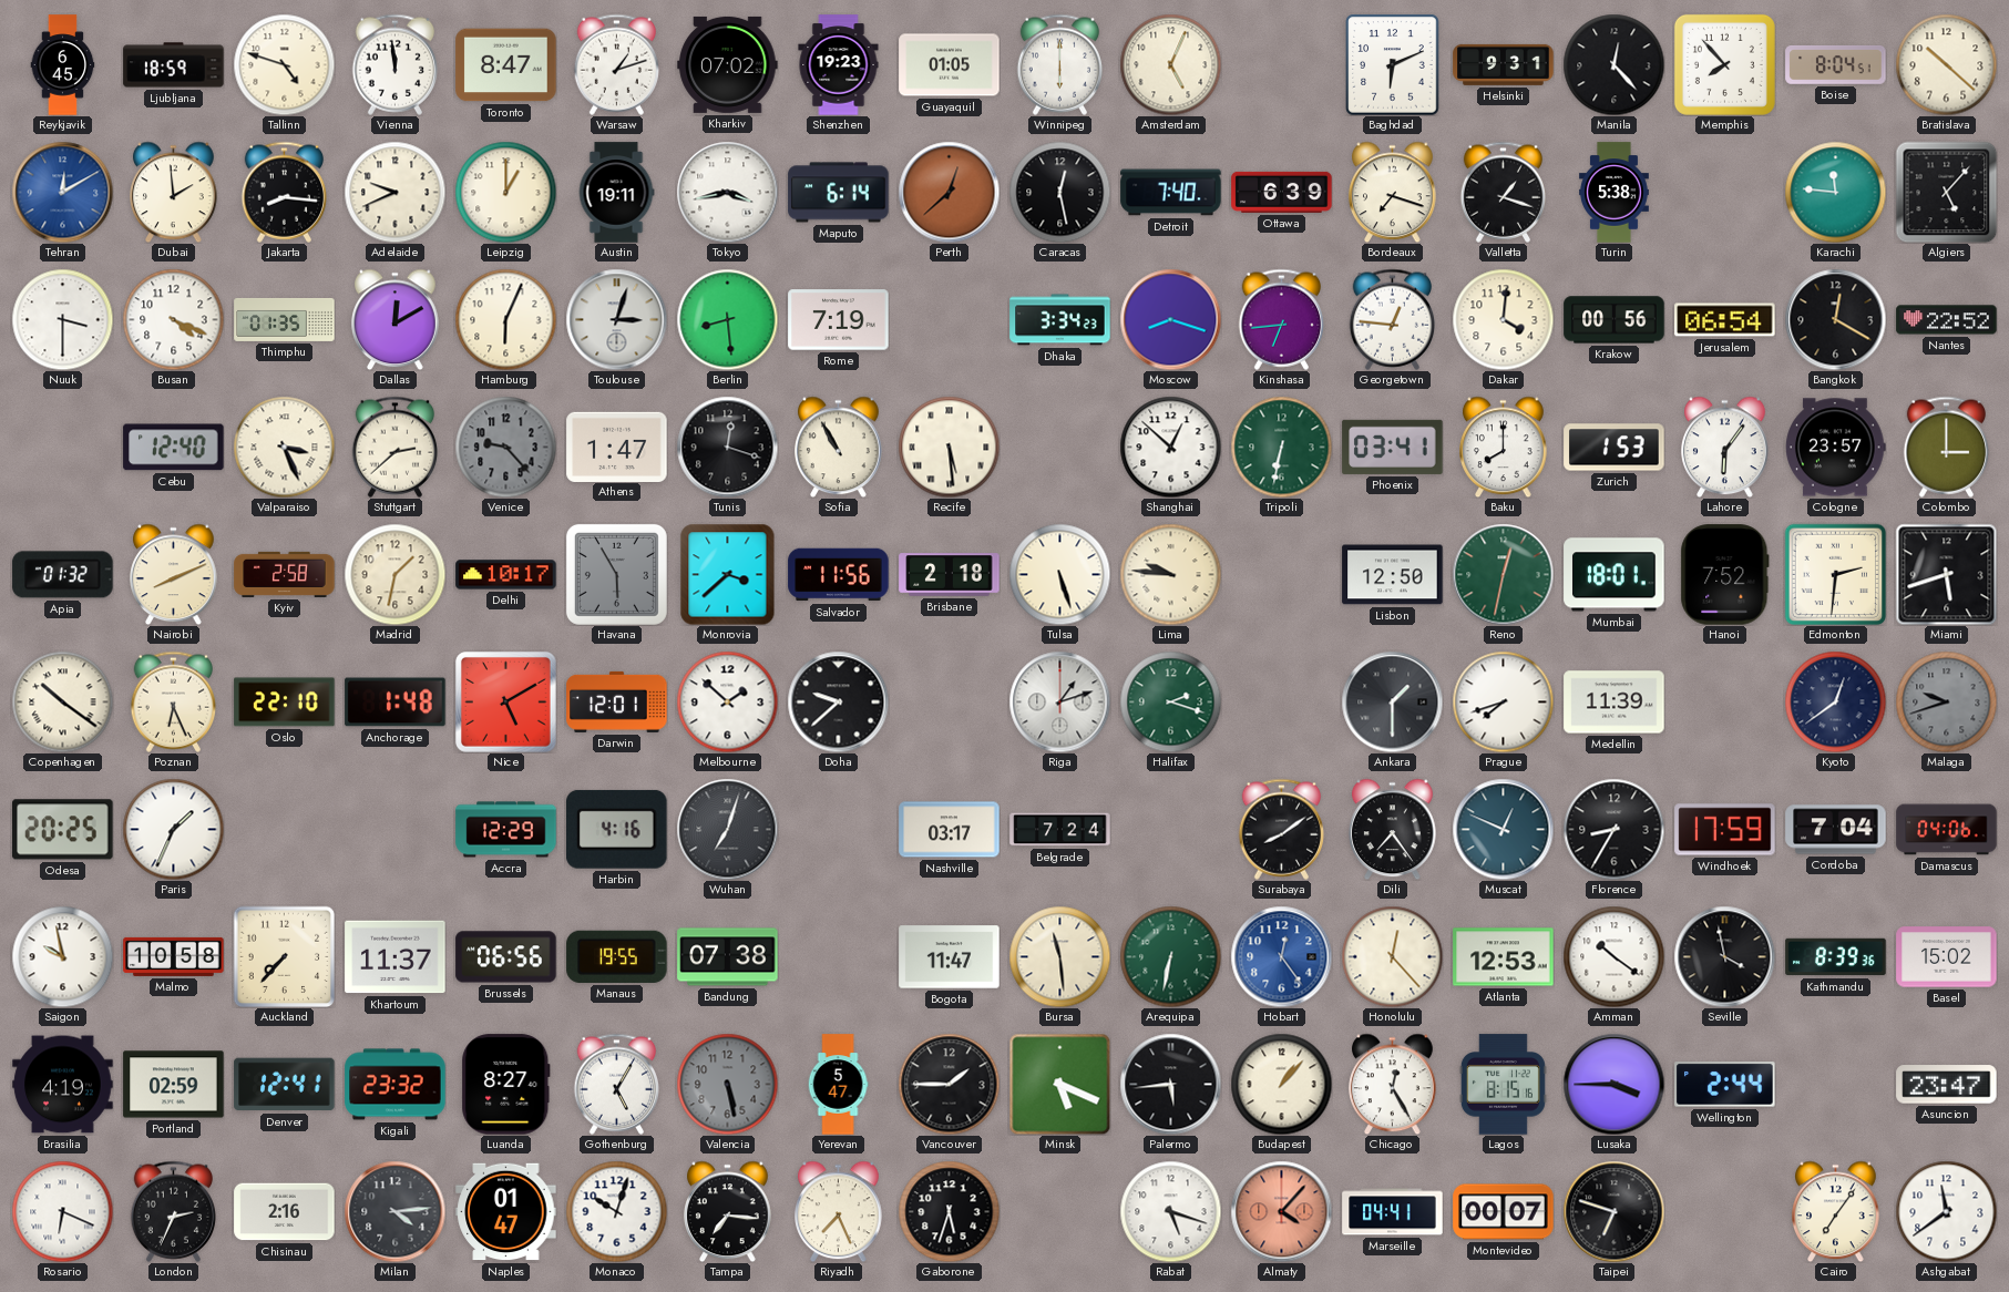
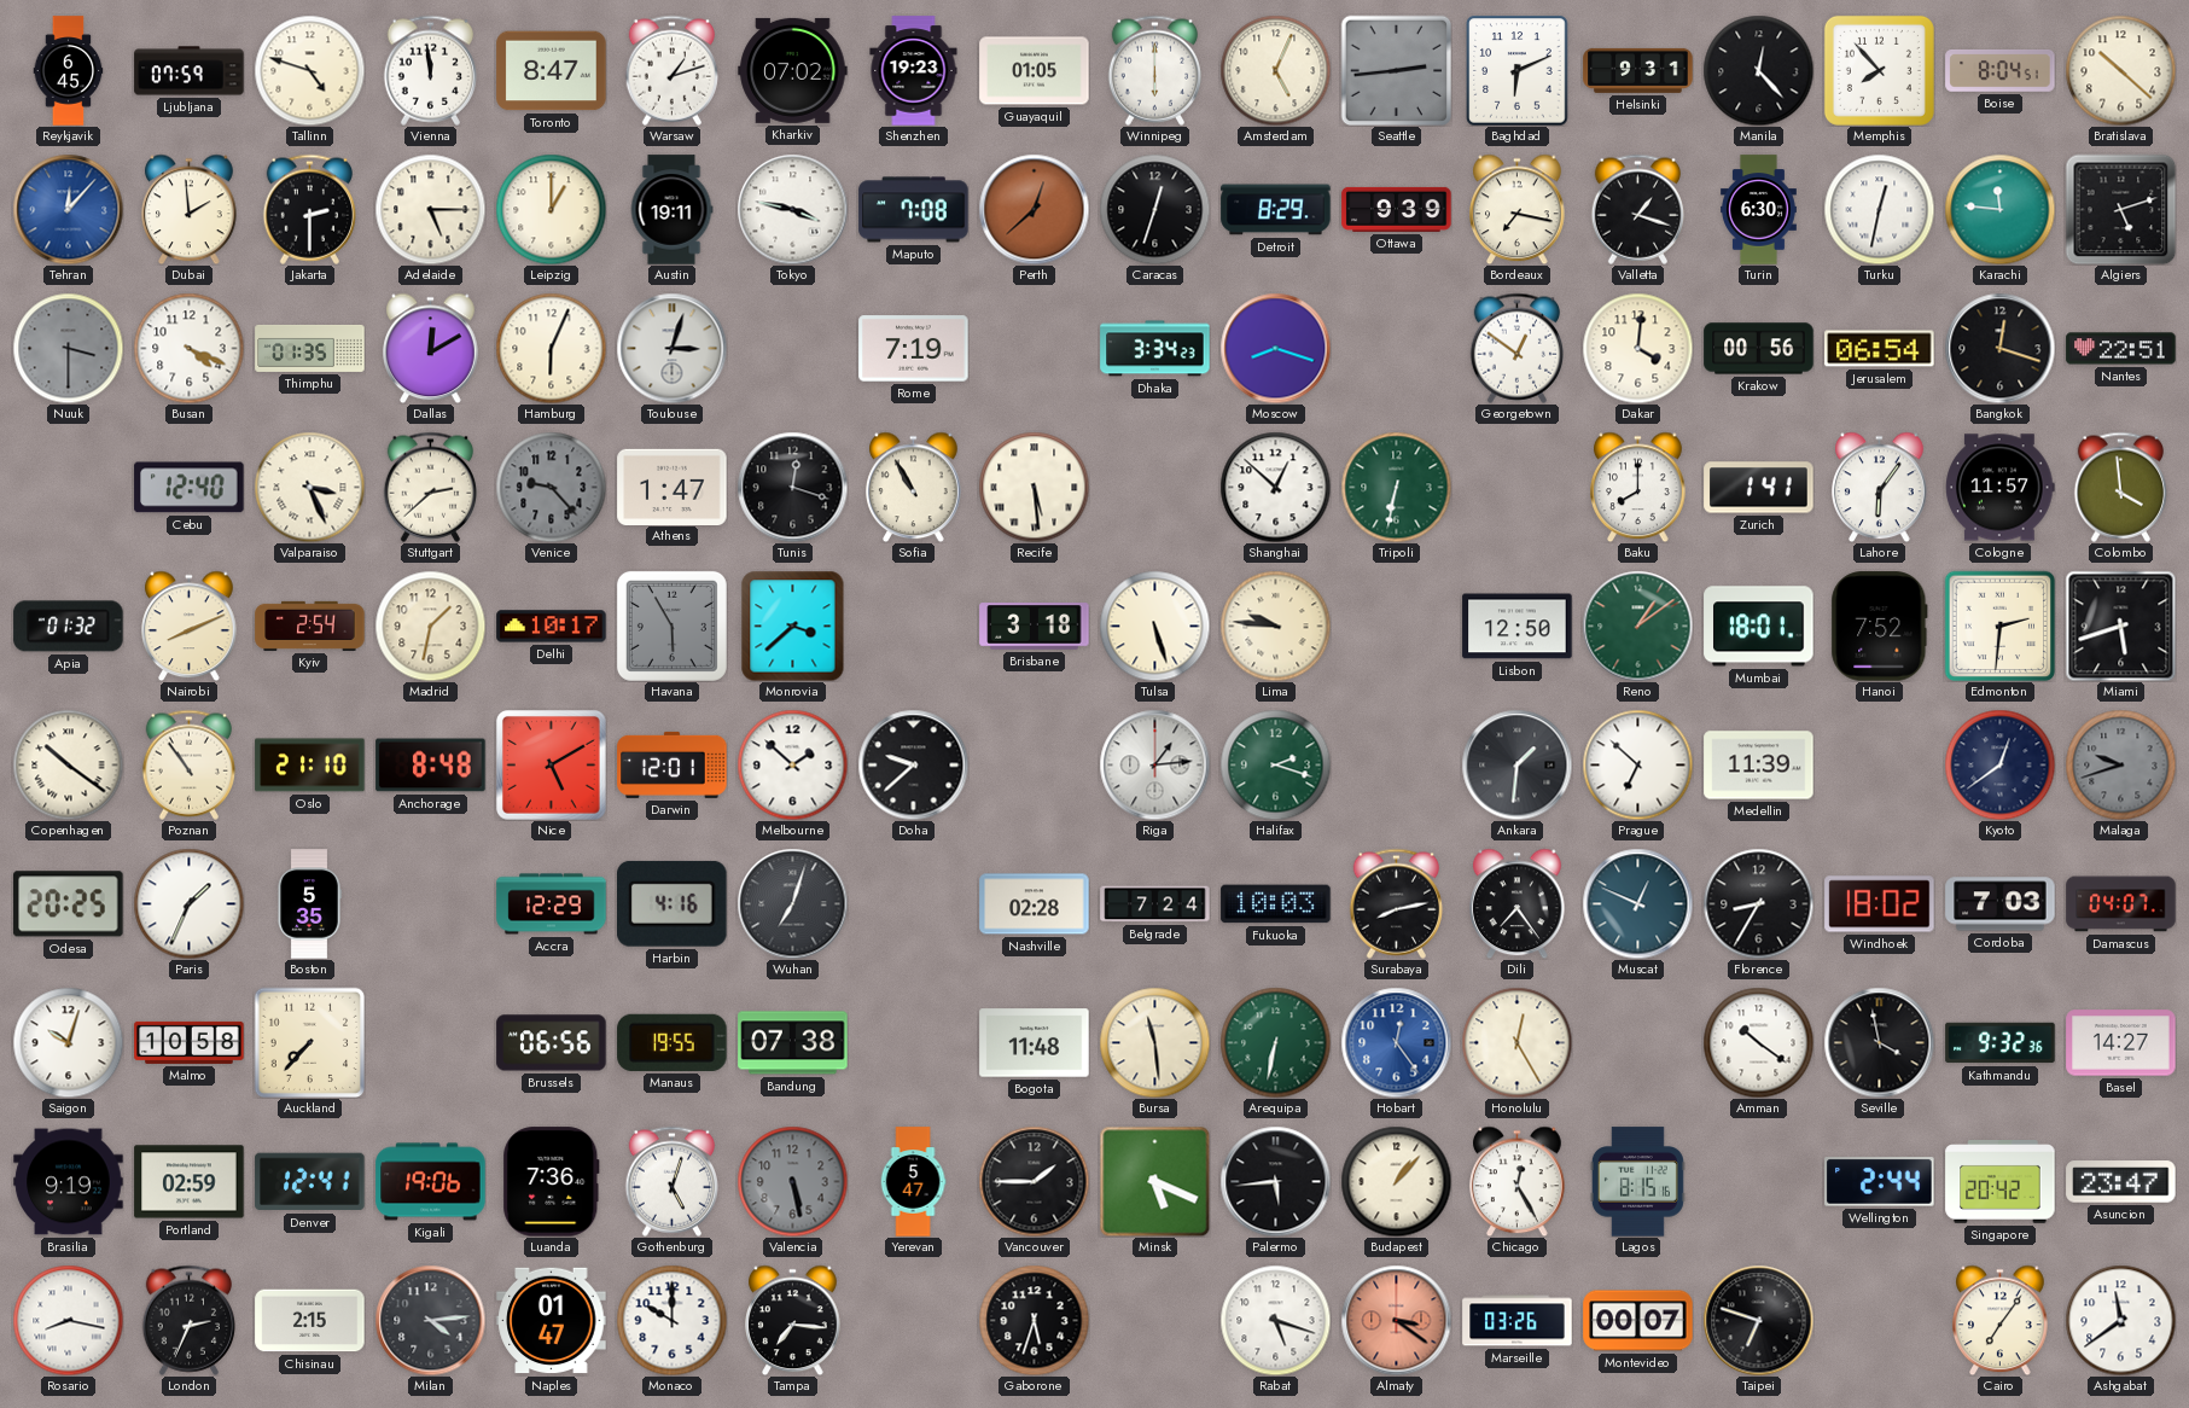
Ljubljana: 18:59 -> 07:59 (190, 71)
Seattle: none -> 2:44 (1396, 70)
Tehran: 12:10 -> 12:07 (68, 209)
Jakarta: 8:16 -> 2:30 (310, 209)
Adelaide: 9:41 -> 5:15 (430, 209)
Tokyo: 3:43 -> 3:47 (792, 209)
Maputo: 6:14 -> 7:08 (914, 210)
Caracas: 12:28 -> 12:33 (1154, 209)
Detroit: 7:40 -> 8:29 (1276, 210)
Ottawa: 6:39 -> 9:39 (1397, 209)
Bordeaux: 7:18 -> 7:17 (1518, 209)
Turin: 5:38 -> 6:30 (1759, 210)
Turku: none -> 12:32 (1879, 209)
Algiers: 5:07 -> 5:12 (2120, 209)
Nuuk dial: white -> grey (68, 348)
Berlin: 8:29 -> none (727, 319)
Kinshasa: 6:44 -> none (1282, 319)
Georgetown: 12:46 -> 12:51 (1518, 348)
Bangkok: 12:20 -> 12:18 (1999, 348)
Nantes: 22:52 -> 22:51 (2121, 349)
Phoenix: 03:41 -> none (1393, 447)
Zurich: 1:53 -> 1:41 (1759, 488)
Cologne: 23:57 -> 11:57 (2001, 488)
Colombo: 3:00 -> 3:59 (2121, 487)
Kyiv: 2:58 -> 2:54 (310, 626)
Salvador: 11:56 -> none (839, 575)
Brisbane: 2:18 -> 3:18 (1035, 627)
Reno: 12:32 -> 1:09 (1637, 626)
Poznan: 6:26 -> 10:54 (190, 764)
Oslo: 22:10 -> 21:10 (310, 766)
Anchorage: 1:48 -> 8:48 (431, 766)
Riga: 1:12 -> 1:14 (1154, 764)
Ankara: 1:30 -> 1:31 (1516, 764)
Prague: 7:42 -> 6:52 (1637, 764)
Boston: none -> 5:35 (309, 904)
Nashville: 03:17 -> 02:28 (1035, 904)
Fukuoka: none -> 10:03 (1276, 904)
Surabaya: 8:09 -> 8:13 (1397, 903)
Windhoek: 17:59 -> 18:02 (1880, 904)
Cordoba: 7:04 -> 7:03 (2001, 904)
Damascus: 04:06 -> 04:07 (2121, 904)
Saigon: 9:58 -> 10:03 (68, 1042)
Khartoum: 11:37 -> none (396, 957)
Bogota: 11:47 -> 11:48 (1035, 1043)
Honolulu: 12:23 -> 12:25 (1516, 1042)
Atlanta: 12:53 -> none (1504, 957)
Kathmandu: 8:39 -> 9:32 (2001, 1043)
Basel: 15:02 -> 14:27 (2121, 1043)
Brasilia: 4:19 -> 9:19 (69, 1182)
Kigali: 23:32 -> 19:06 (431, 1182)
Luanda: 8:27 -> 7:36 (552, 1182)
Gothenburg: 5:05 -> 5:03 (673, 1181)
Lusaka: 3:45 -> none (1613, 1084)
Singapore: none -> 20:42 (2001, 1182)
Rosario: 6:19 -> 8:17 (68, 1320)
Chisinau: 2:16 -> 2:15 (310, 1321)
Monaco: 10:03 -> 10:00 (671, 1320)
Riyadh: 7:26 -> none (839, 1211)
Almaty: 4:07 -> 3:21 (1396, 1320)
Marseille: 04:41 -> 03:26 (1518, 1321)
